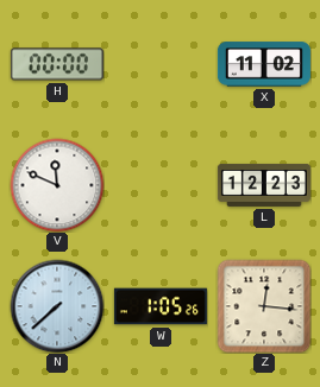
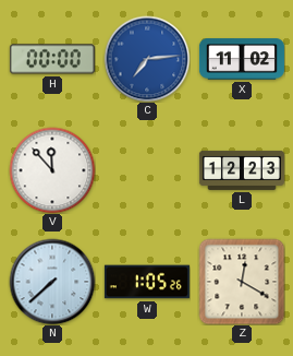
C: none -> 7:14 (147, 59)
V: 11:49 -> 11:53 (52, 170)
Z: 12:16 -> 12:20 (242, 282)
